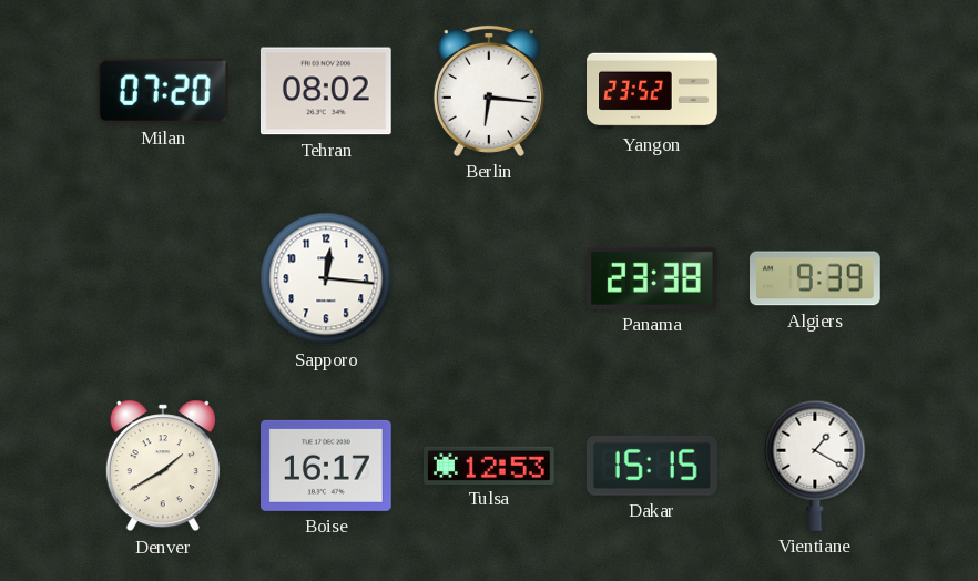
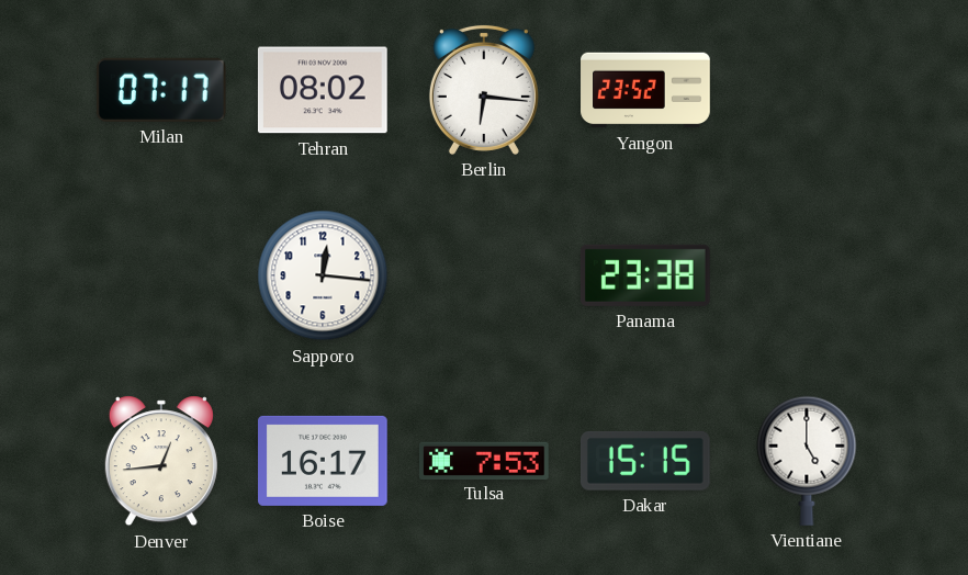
Milan: 07:20 -> 07:17 (161, 90)
Algiers: 9:39 -> none (816, 278)
Denver: 1:40 -> 12:44 (161, 461)
Tulsa: 12:53 -> 7:53 (485, 460)
Vientiane: 1:20 -> 5:00 (807, 461)
